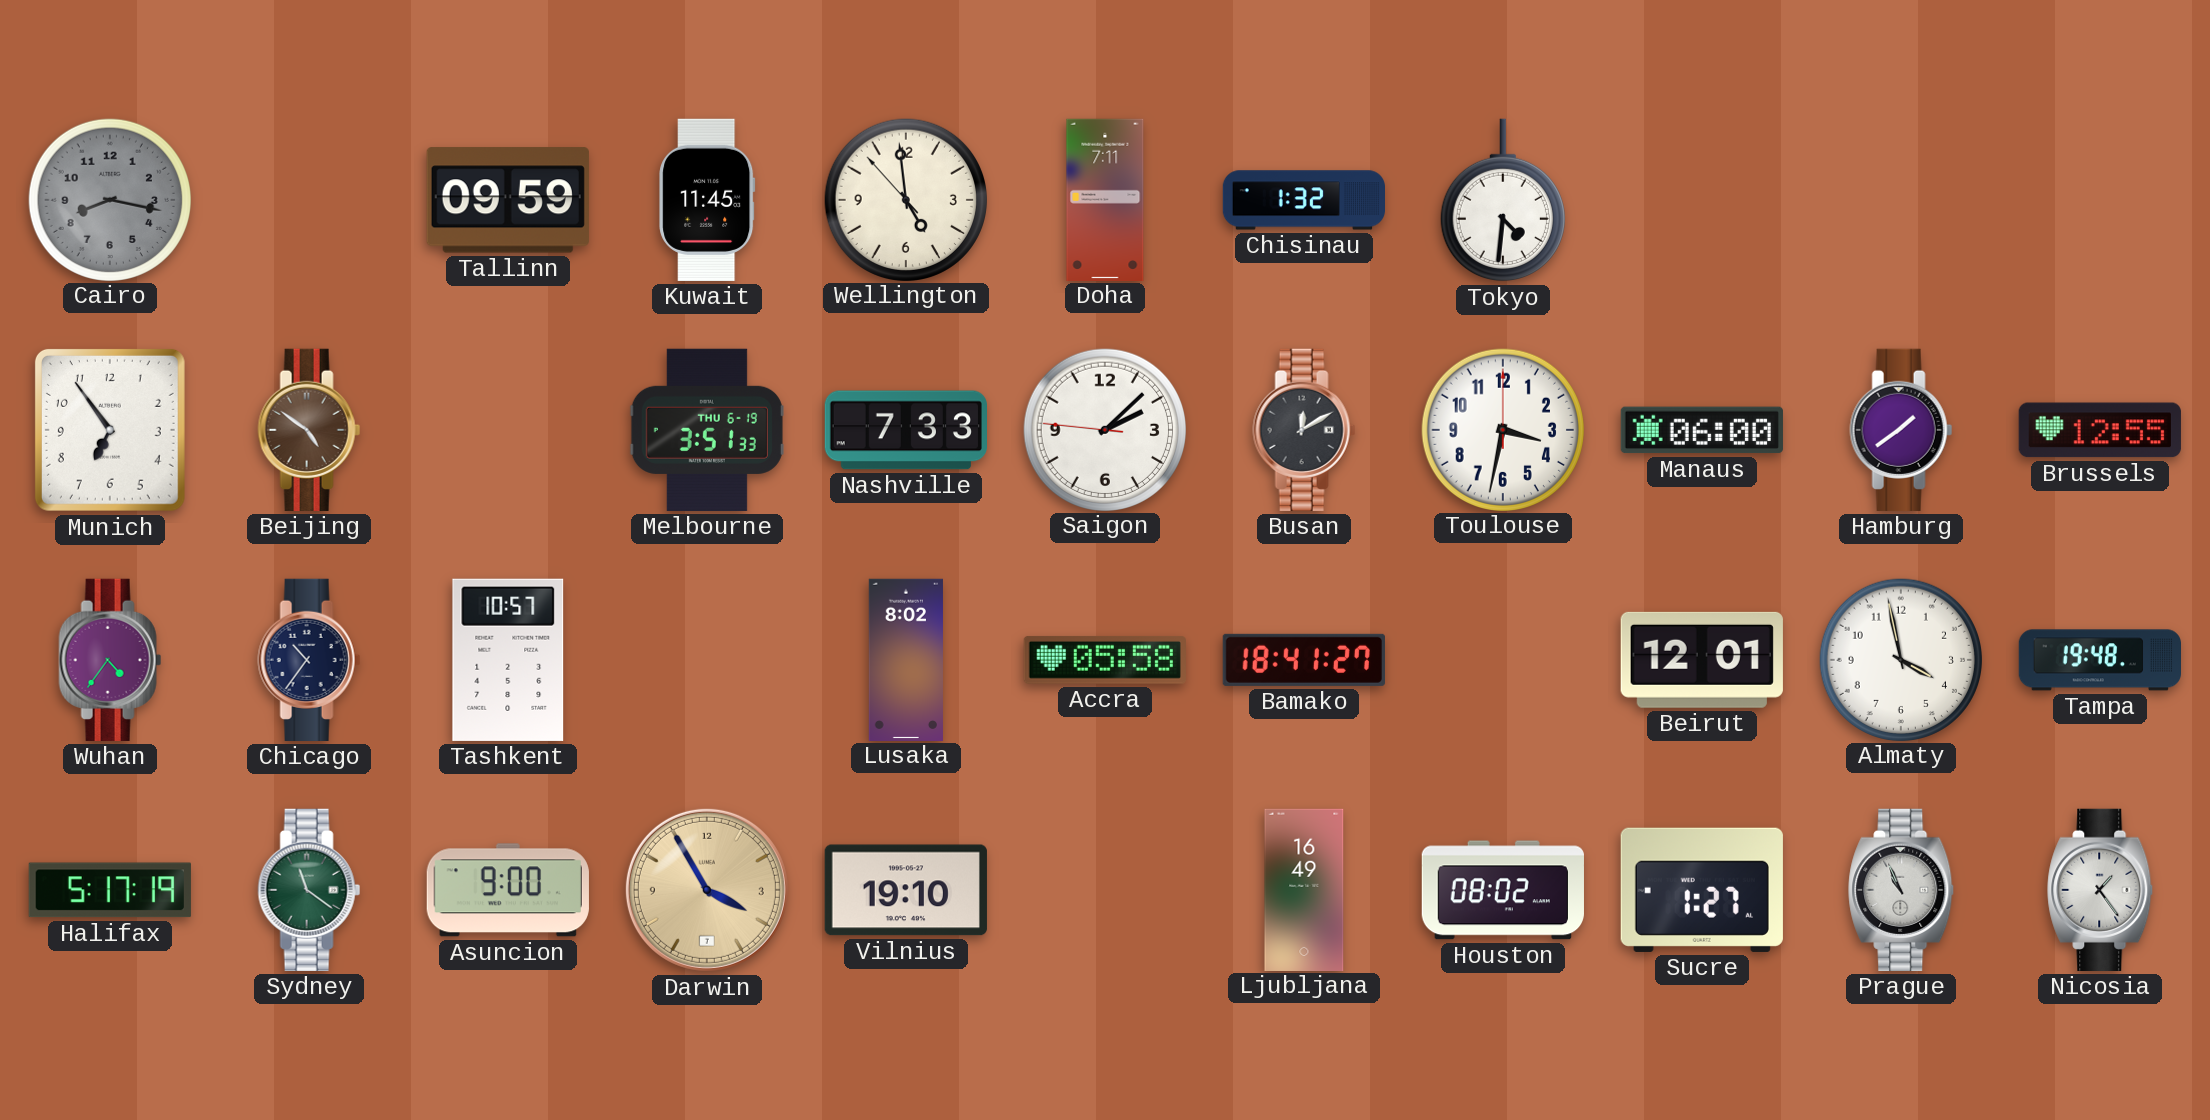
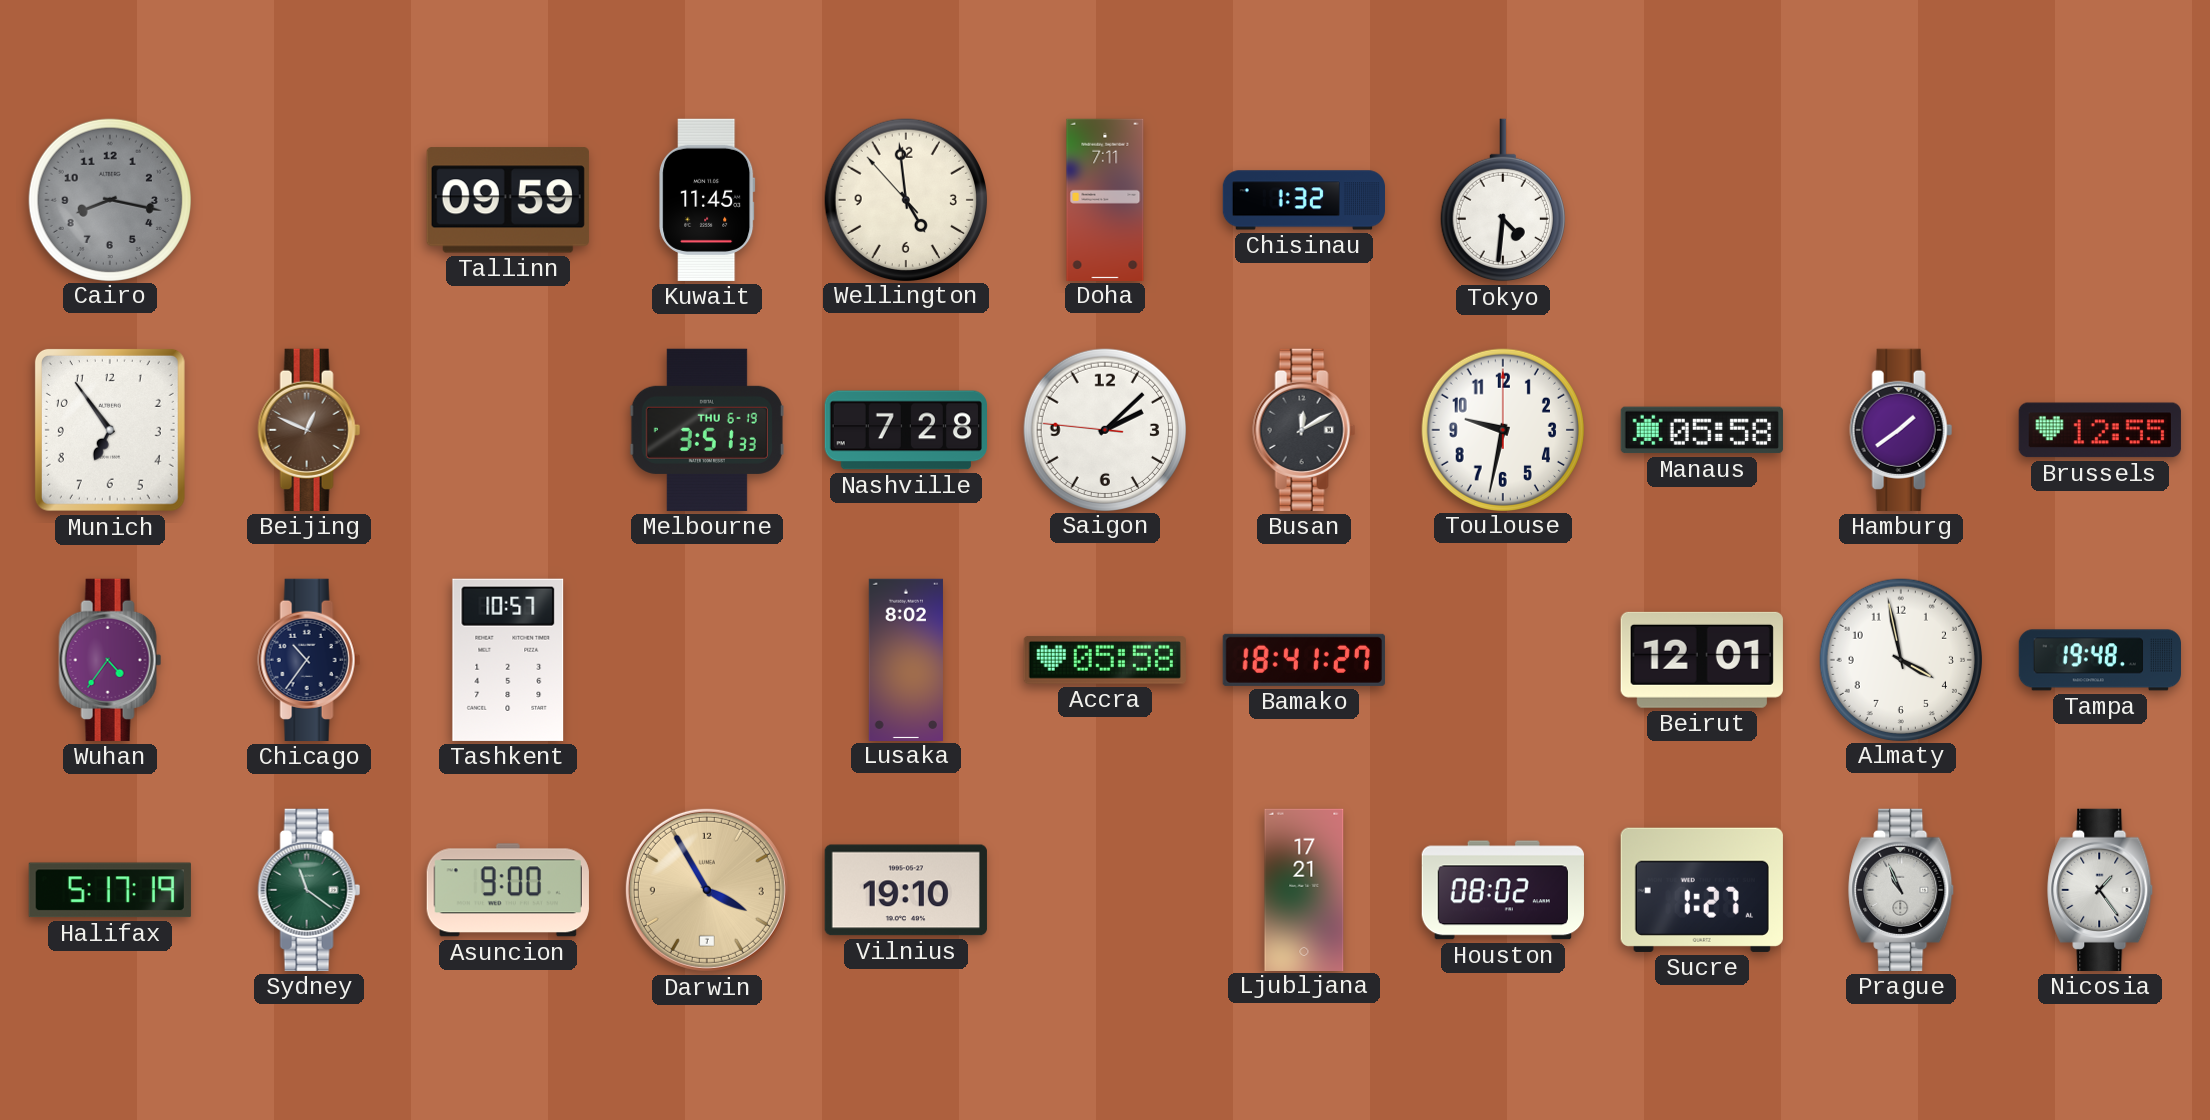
Beijing: 4:51 -> 12:49 (309, 430)
Nashville: 7:33 -> 7:28 (905, 430)
Toulouse: 3:32 -> 9:32 (1502, 429)
Manaus: 06:00 -> 05:58 (1702, 430)
Ljubljana: 16:49 -> 17:21 (1304, 889)
